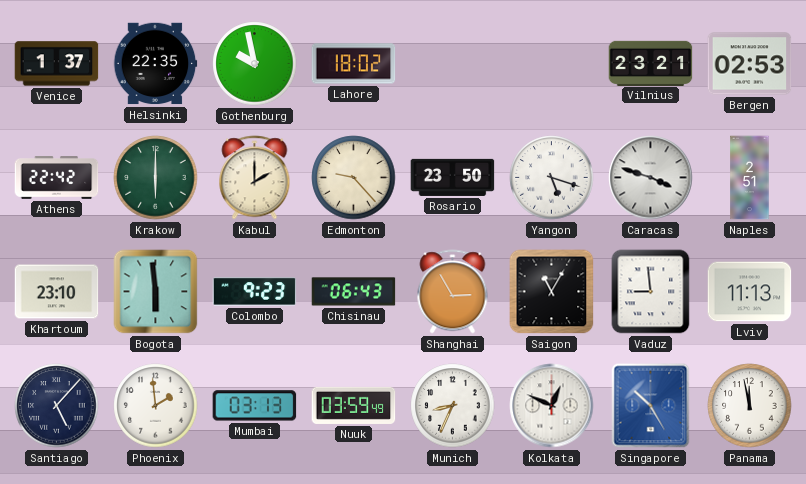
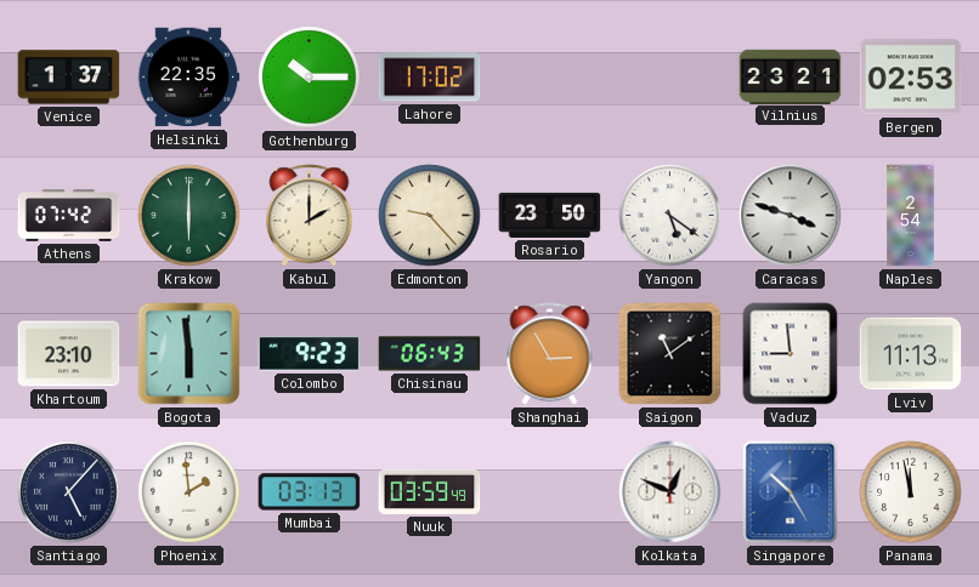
Gothenburg: 9:58 -> 10:15 (310, 78)
Lahore: 18:02 -> 17:02 (430, 78)
Athens: 22:42 -> 07:42 (69, 216)
Yangon: 5:18 -> 5:21 (670, 216)
Naples: 2:51 -> 2:54 (911, 216)
Saigon: 11:05 -> 11:09 (670, 354)
Munich: 8:34 -> none (453, 406)
